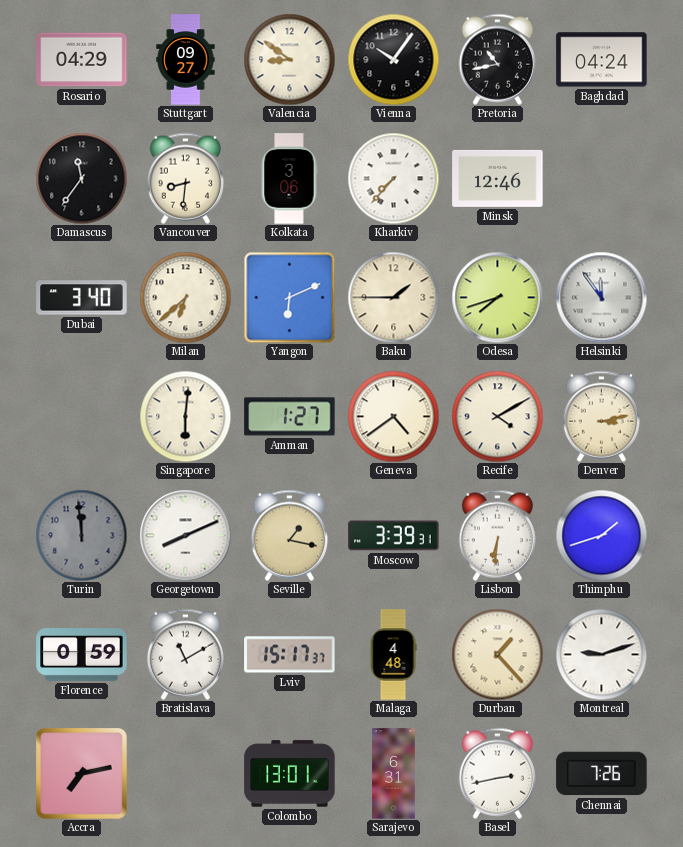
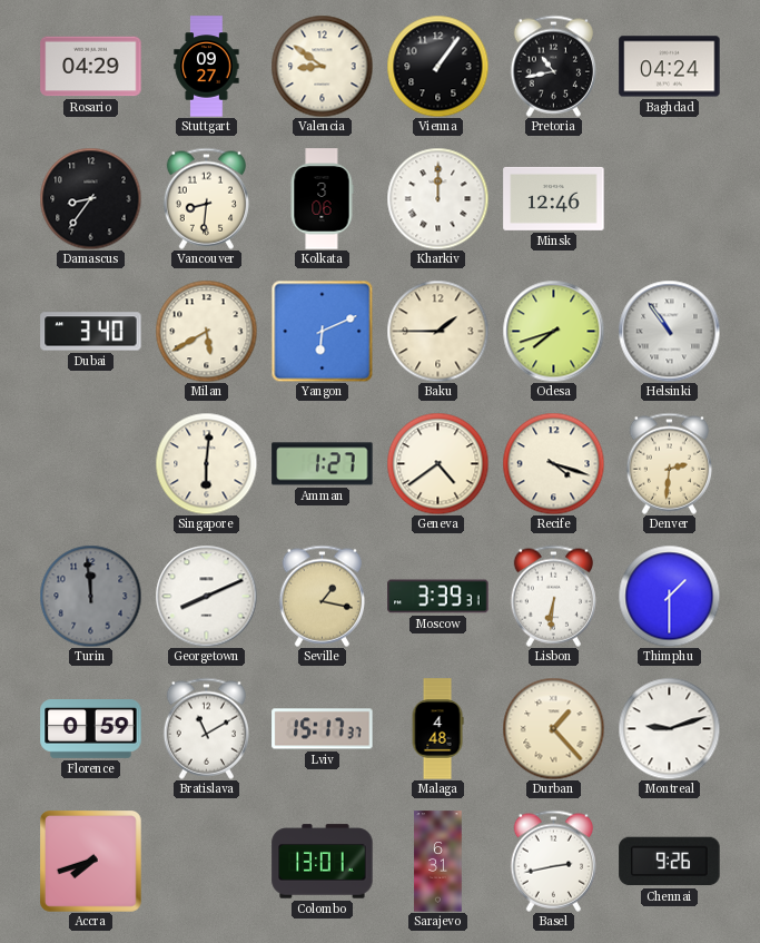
Vienna: 10:06 -> 1:06 (437, 66)
Damascus: 11:36 -> 8:36 (90, 198)
Kharkiv: 7:37 -> 12:00 (437, 198)
Milan: 6:38 -> 5:40 (206, 331)
Helsinki: 11:54 -> 10:54 (669, 331)
Recife: 4:10 -> 4:18 (553, 463)
Denver: 3:13 -> 2:31 (669, 463)
Thimphu: 1:42 -> 1:30 (669, 596)
Accra: 7:13 -> 7:42 (91, 862)
Chennai: 7:26 -> 9:26 (670, 862)
